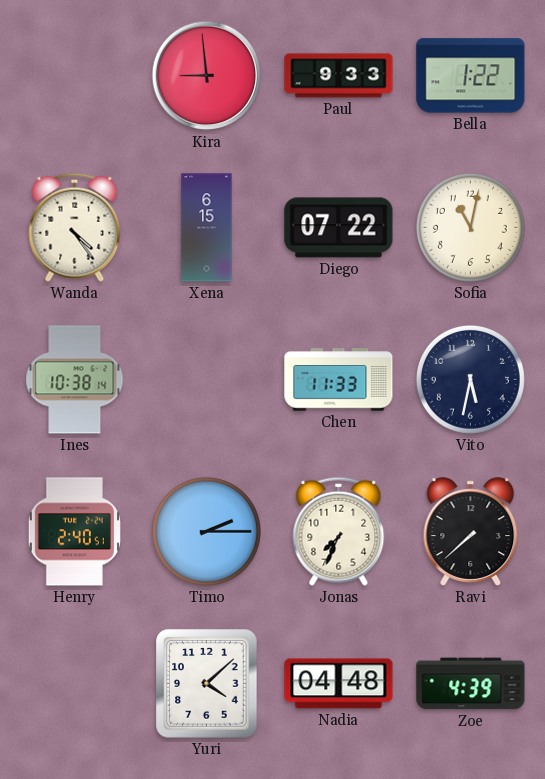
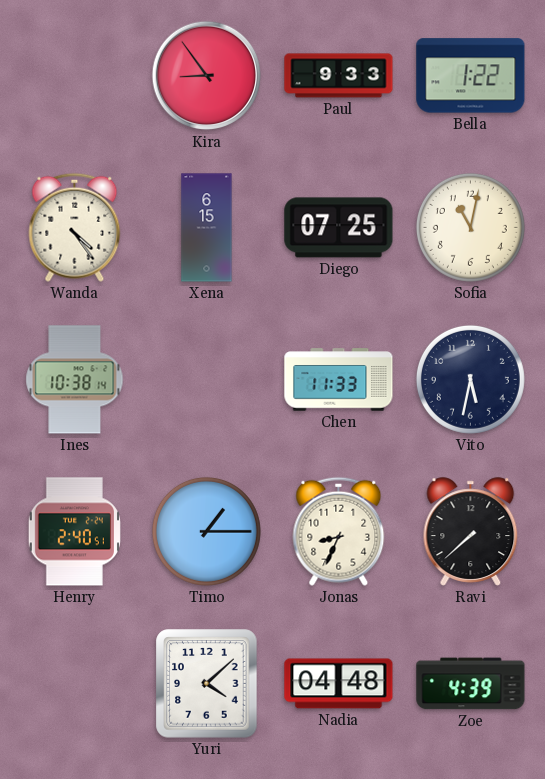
Kira: 8:59 -> 8:54 (207, 76)
Diego: 07:22 -> 07:25 (339, 228)
Timo: 2:15 -> 1:15 (206, 531)
Jonas: 7:34 -> 8:34 (339, 531)
